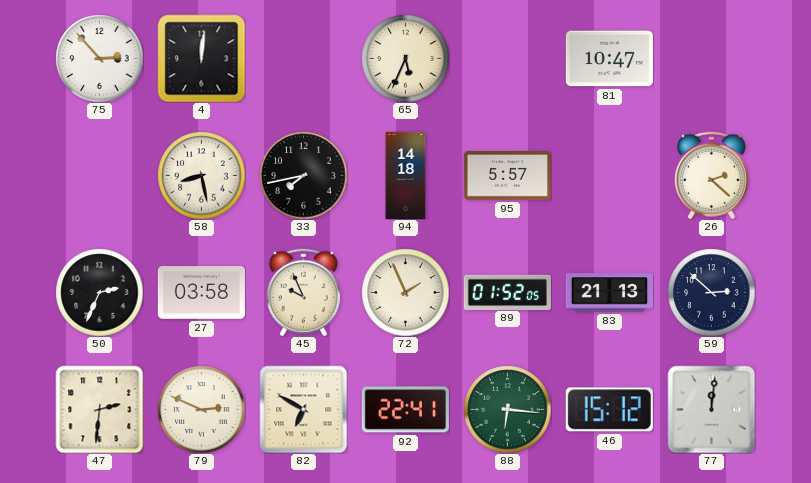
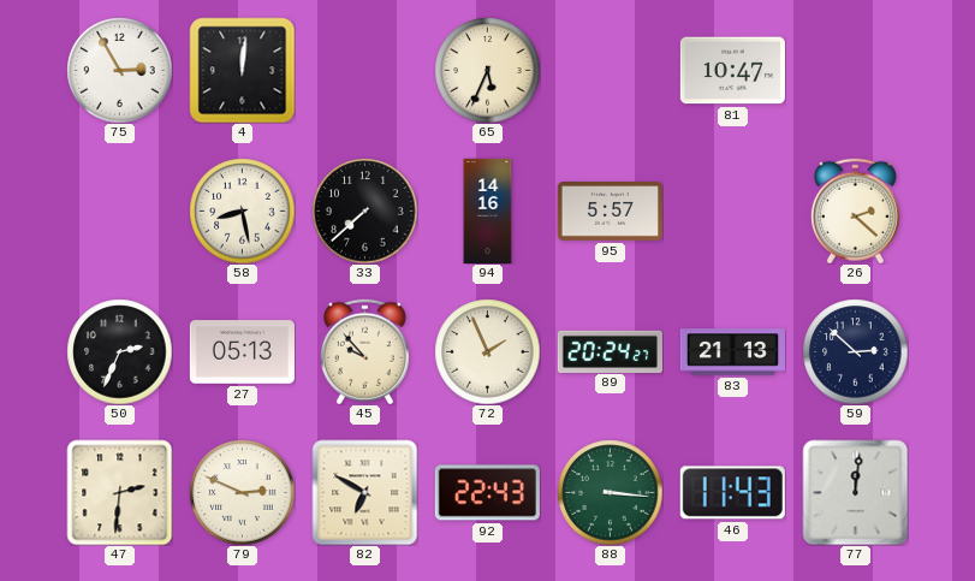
75: 2:53 -> 2:55 (119, 70)
33: 7:43 -> 7:38 (364, 211)
94: 14:18 -> 14:16 (488, 211)
27: 03:58 -> 05:13 (242, 352)
45: 9:56 -> 9:53 (364, 351)
89: 01:52 -> 20:24 (610, 351)
92: 22:41 -> 22:43 (487, 493)
88: 6:16 -> 3:16 (610, 492)
46: 15:12 -> 11:43 (732, 493)
